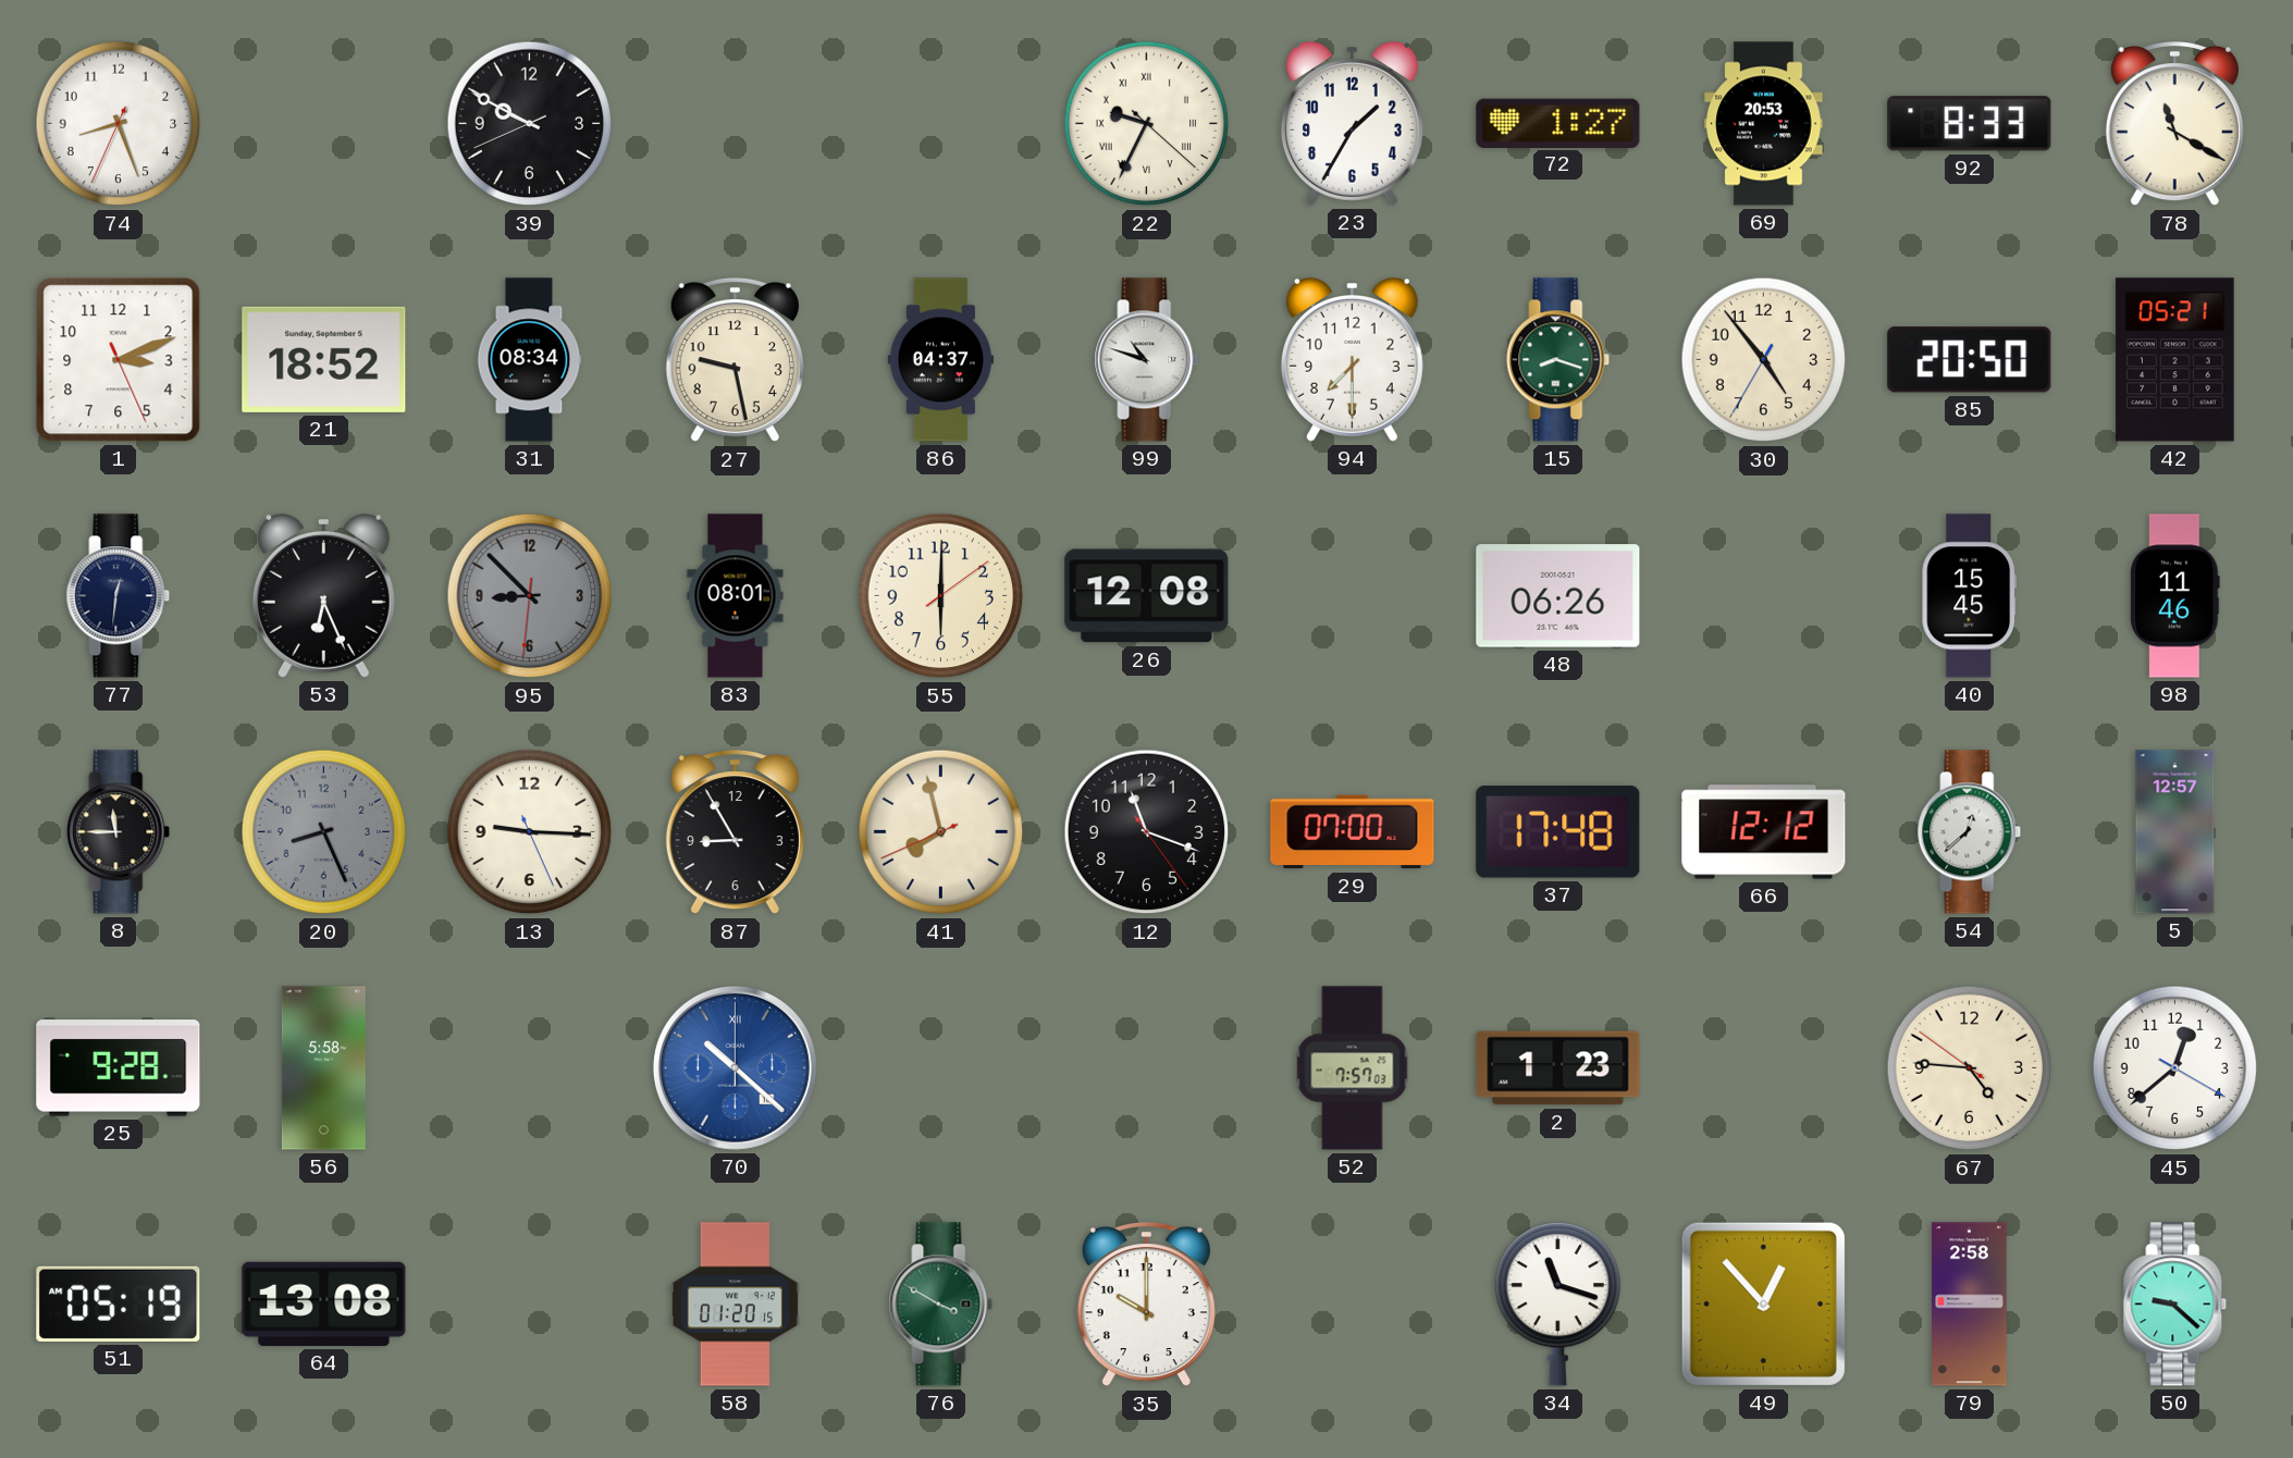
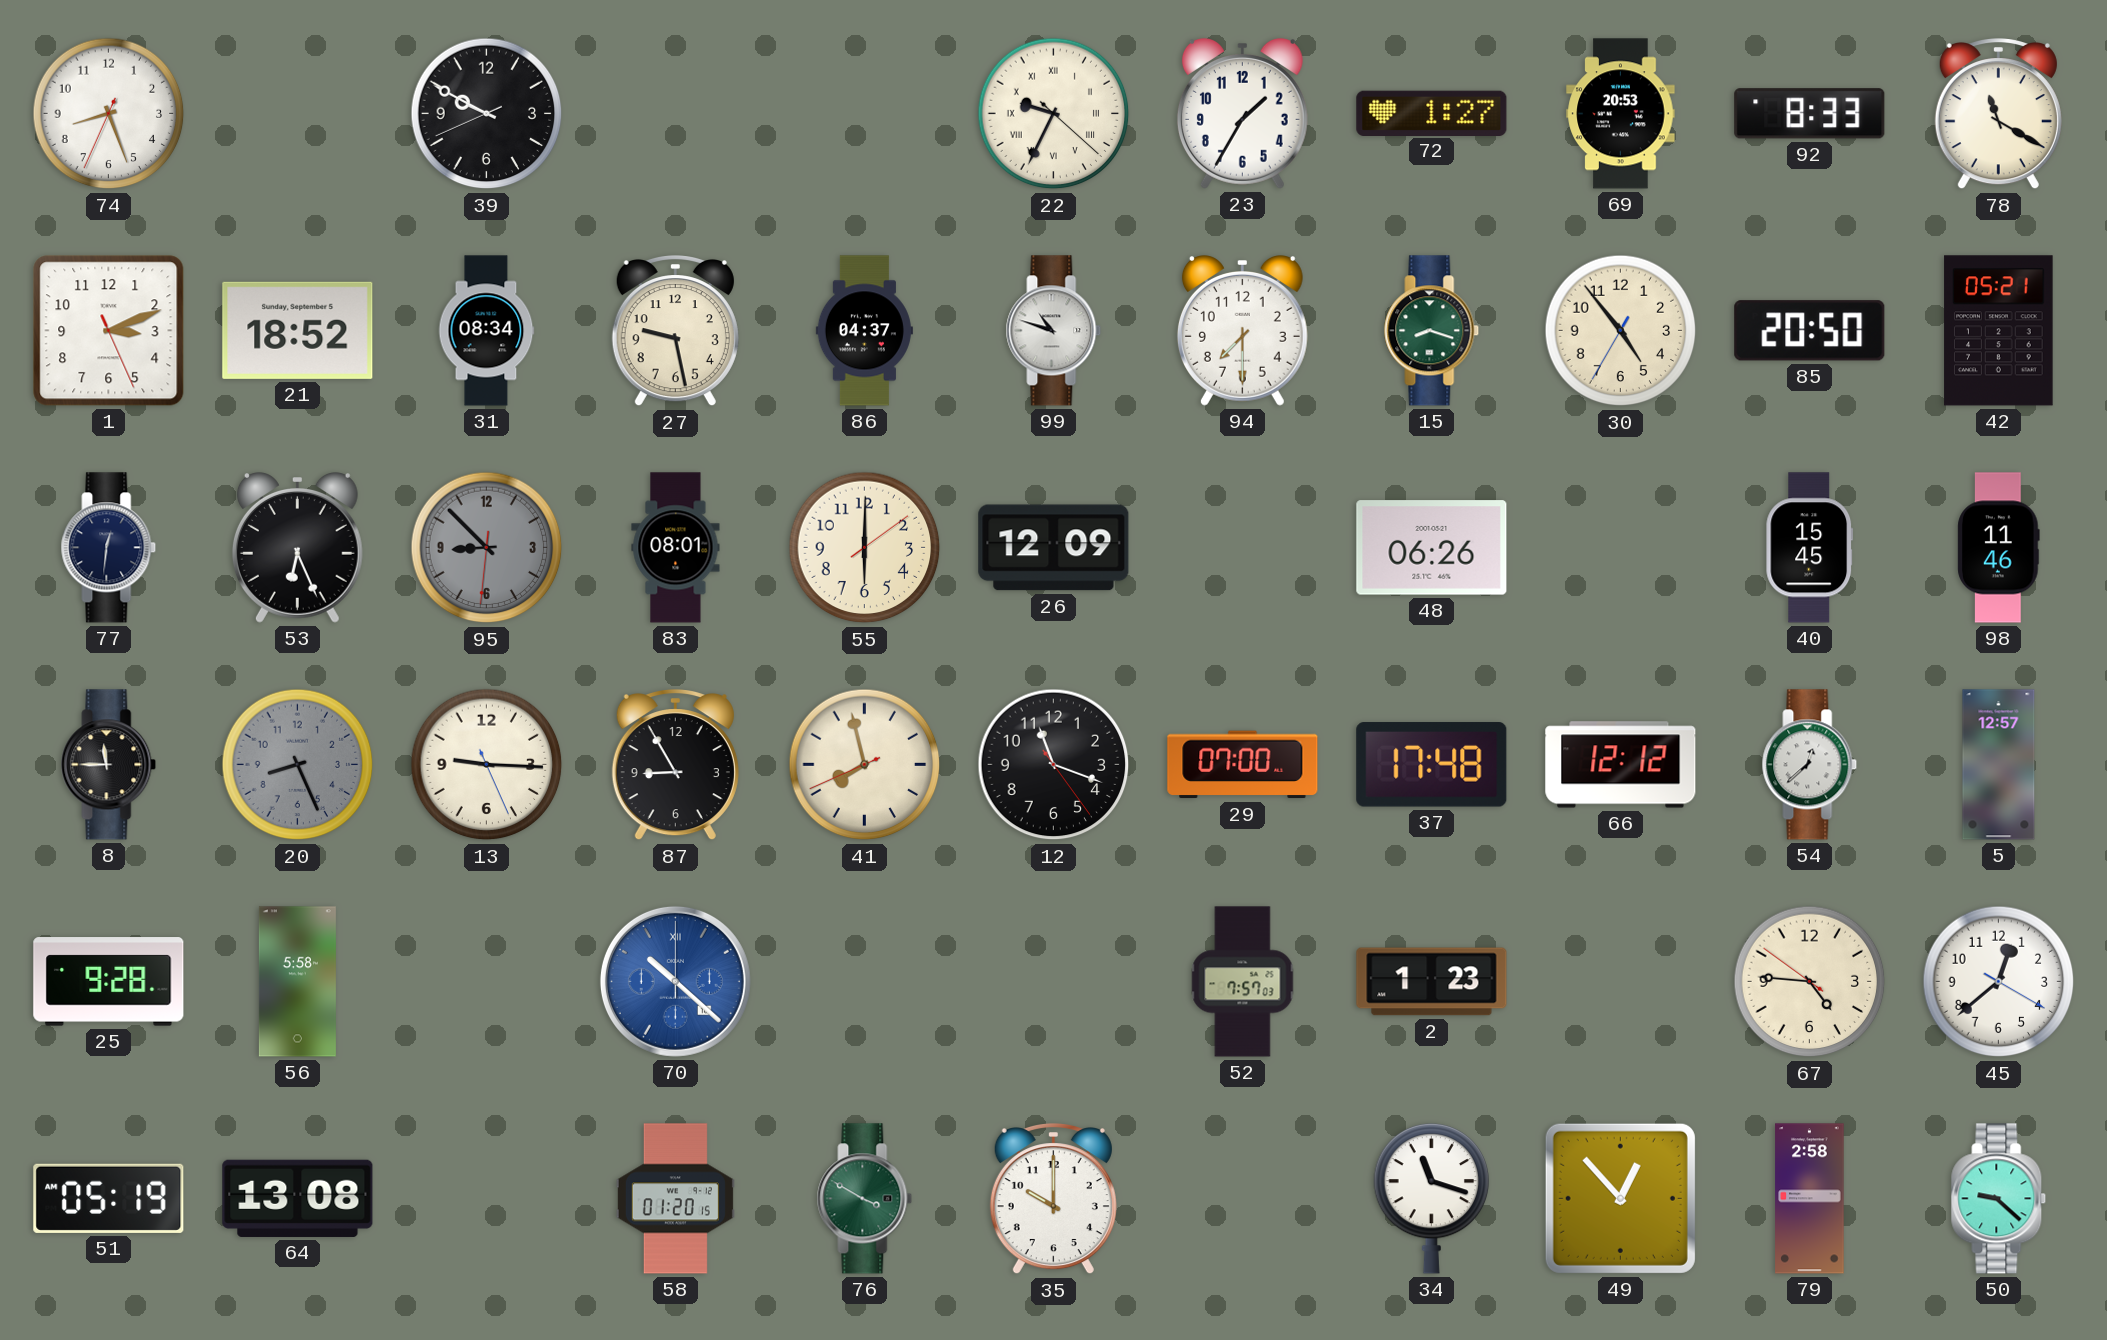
26: 12:08 -> 12:09 (1054, 548)
